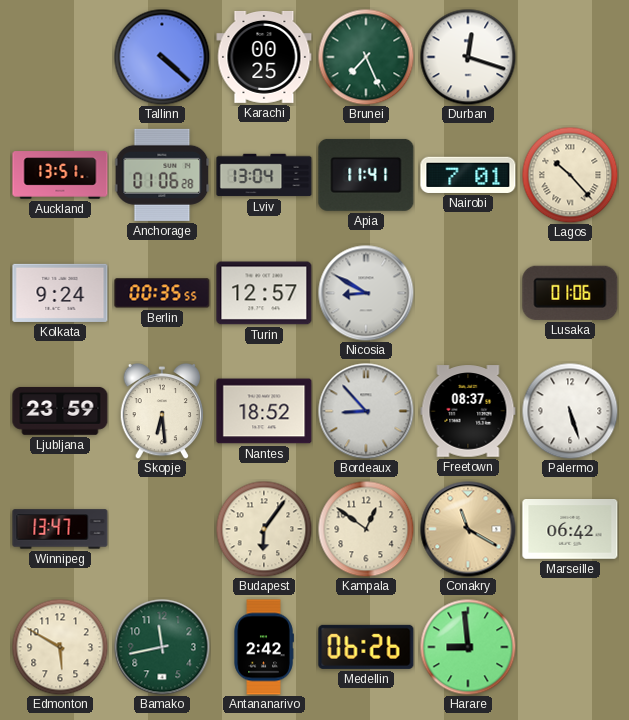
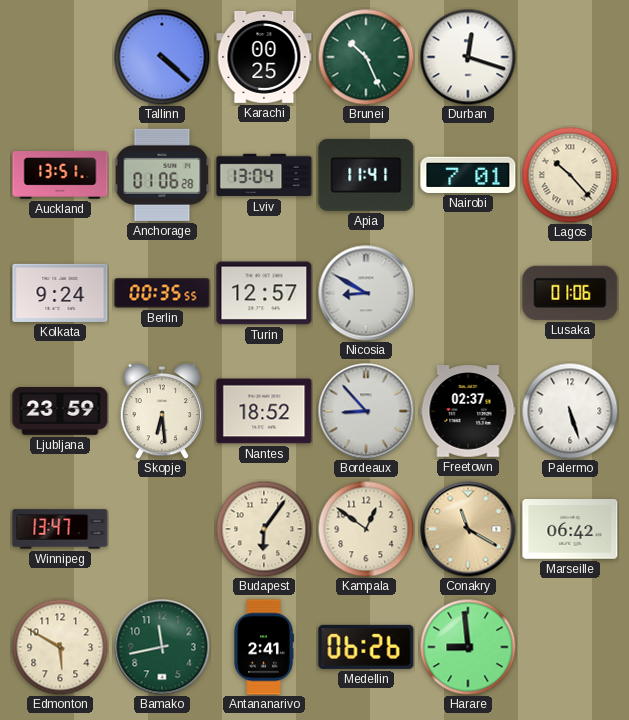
Brunei: 7:26 -> 10:26 (366, 57)
Freetown: 08:37 -> 02:37 (468, 411)
Antananarivo: 2:42 -> 2:41 (264, 647)
